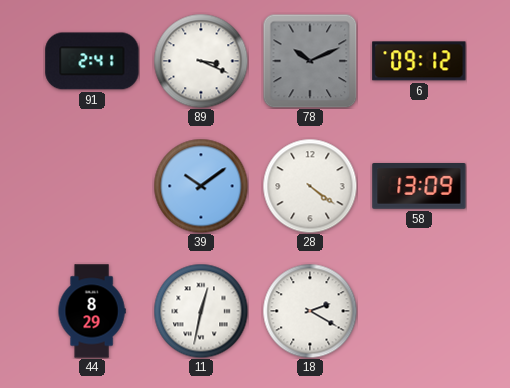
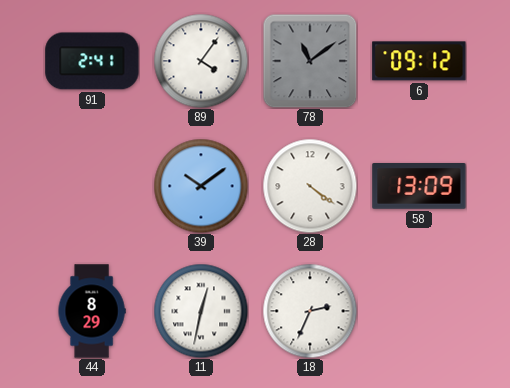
89: 3:19 -> 4:06 (201, 61)
78: 10:11 -> 11:09 (310, 61)
18: 2:20 -> 2:34 (310, 311)
